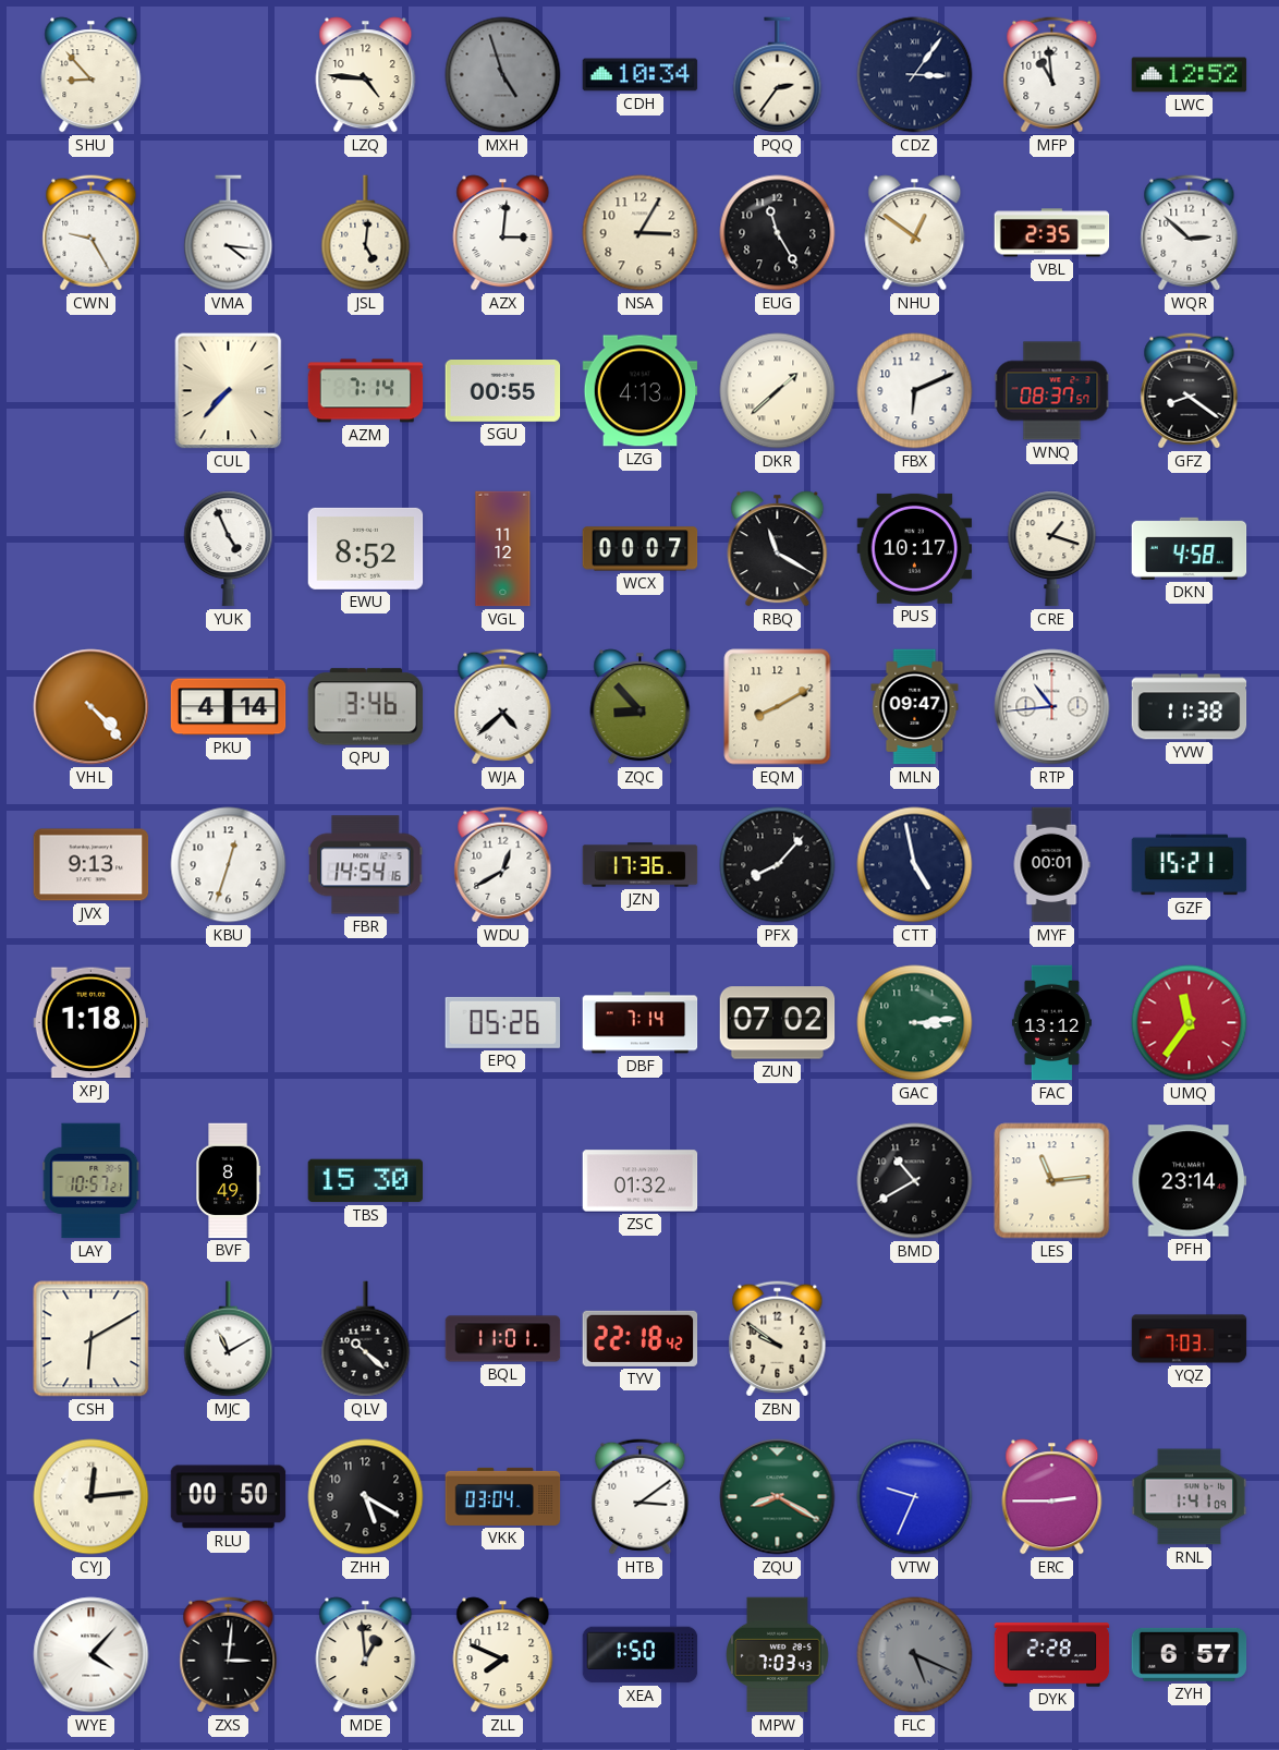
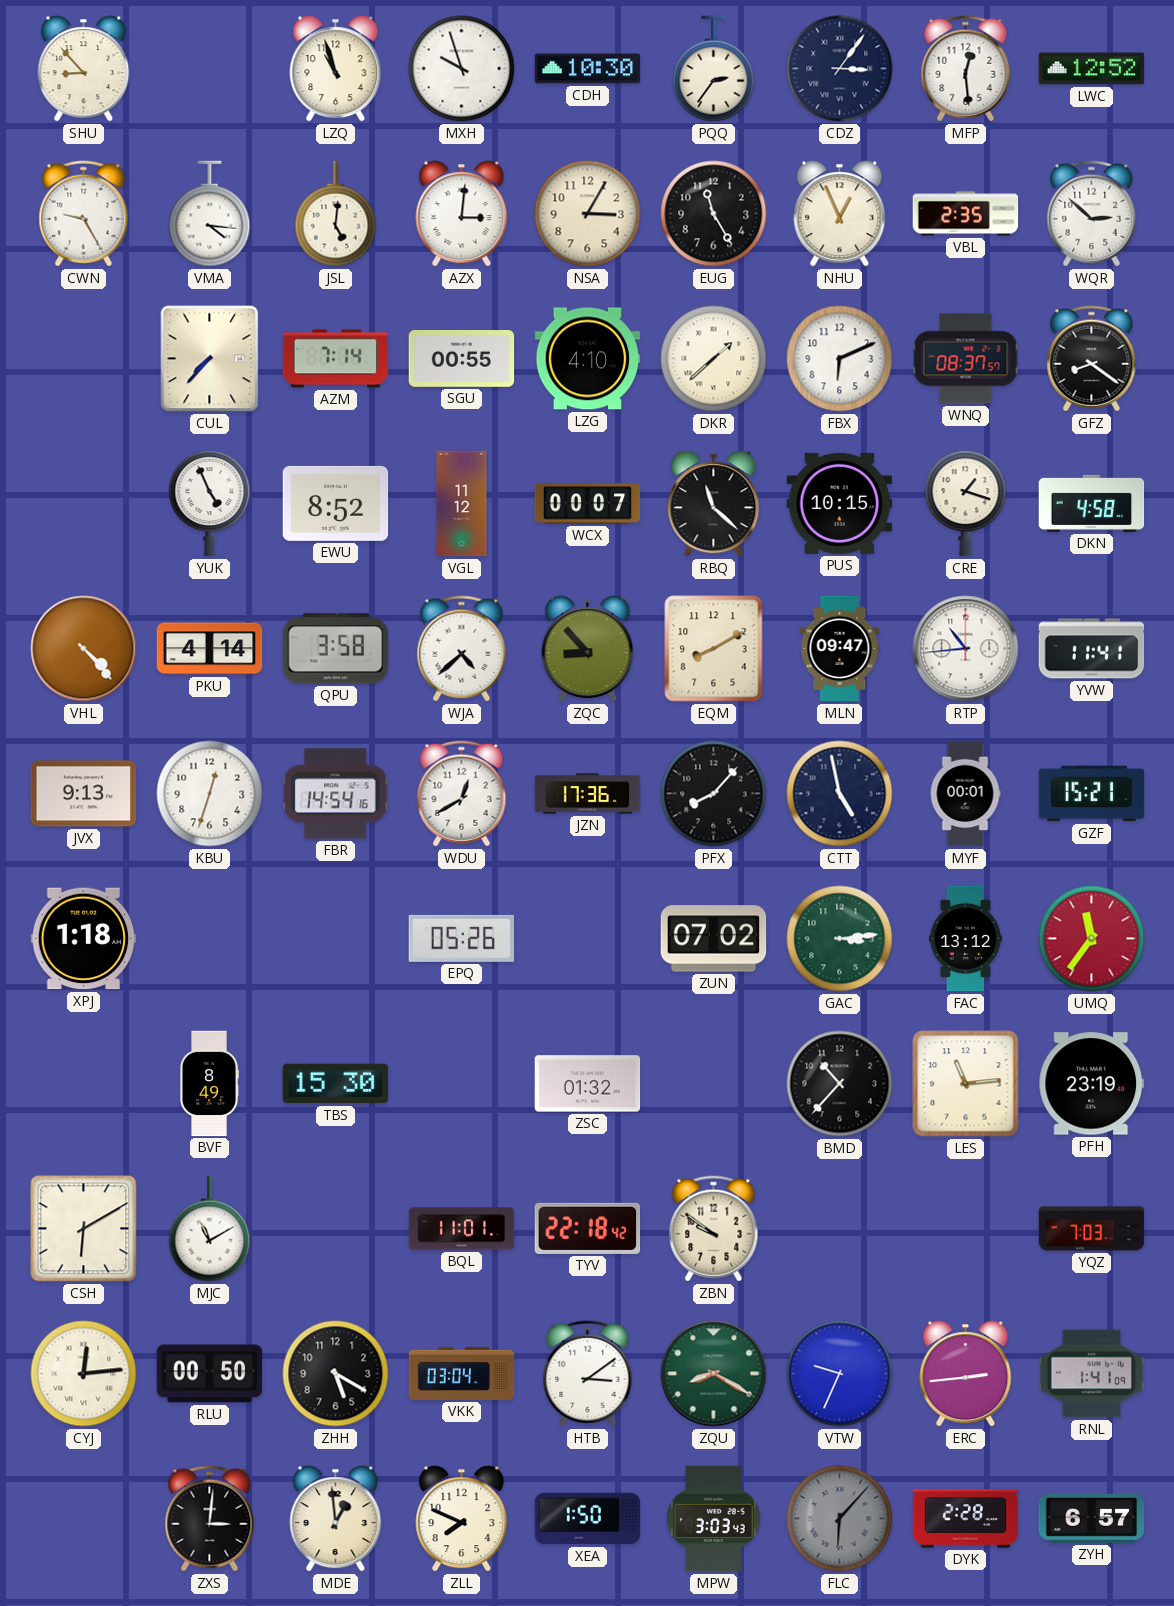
LZQ: 4:46 -> 10:57 (336, 69)
MXH: 4:57 -> 9:57 (462, 69)
MXH dial: grey -> white (462, 69)
CDH: 10:34 -> 10:30 (588, 69)
MFP: 10:59 -> 12:29 (966, 69)
NHU: 12:51 -> 12:56 (840, 214)
LZG: 4:13 -> 4:10 (588, 359)
RBQ: 11:20 -> 11:22 (714, 504)
PUS: 10:17 -> 10:15 (840, 503)
QPU: 3:46 -> 3:58 (336, 649)
YVW: 11:38 -> 11:41 (1092, 649)
DBF: 7:14 -> none (641, 1023)
LAY: 10:57 -> none (92, 1181)
BMD: 10:40 -> 10:37 (840, 1084)
PFH: 23:14 -> 23:19 (1092, 1084)
QLV: 10:22 -> none (366, 1339)
ERC: 2:45 -> 2:44 (966, 1374)
WYE: 4:07 -> none (92, 1655)
MPW: 7:03 -> 3:03 (714, 1519)
FLC: 5:19 -> 6:07 (840, 1519)
